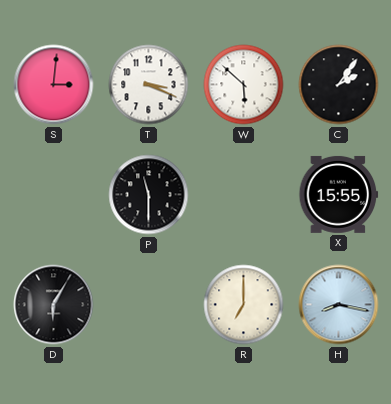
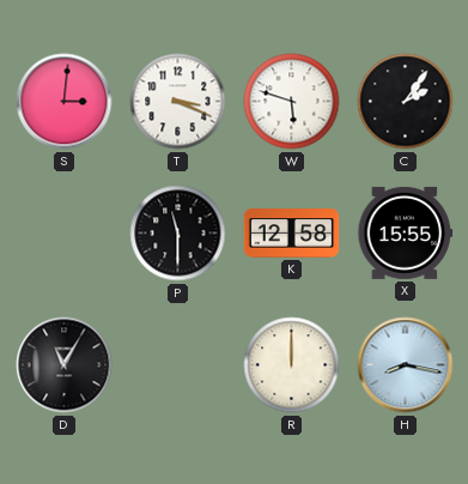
W: 5:52 -> 5:48 (292, 102)
K: none -> 12:58 (292, 234)
D: 6:05 -> 11:05 (65, 365)
R: 7:00 -> 12:00 (292, 365)
